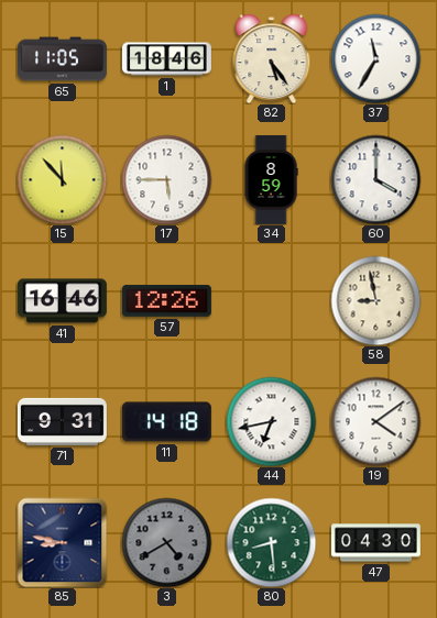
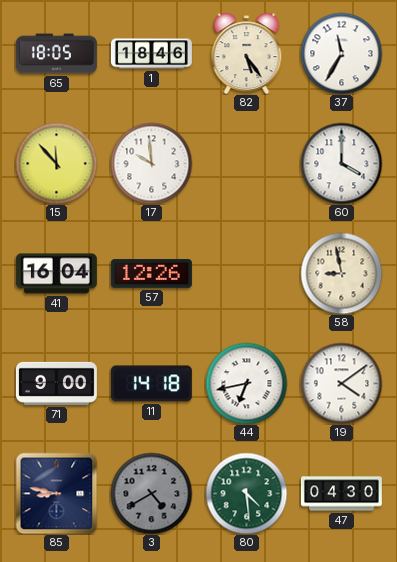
65: 11:05 -> 18:05 (56, 54)
17: 5:45 -> 9:59 (151, 163)
34: 8:59 -> none (271, 179)
41: 16:46 -> 16:04 (56, 274)
71: 9:31 -> 9:00 (56, 383)
80: 8:29 -> 4:29 (246, 493)
